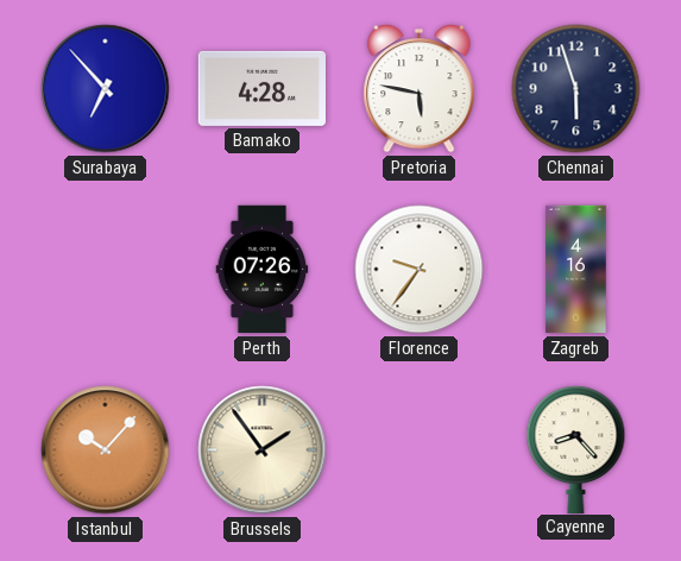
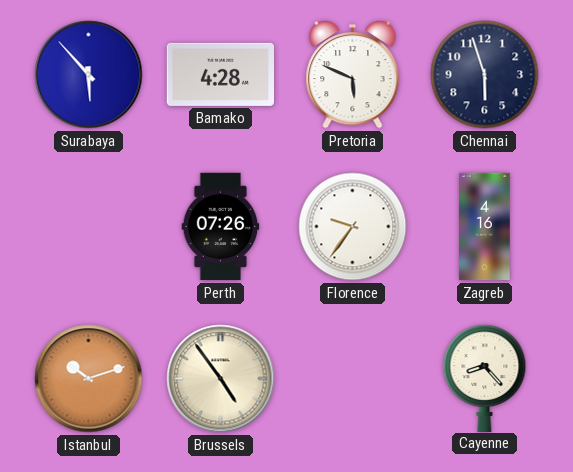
Surabaya: 6:53 -> 5:53 (89, 75)
Pretoria: 5:47 -> 5:49 (353, 74)
Istanbul: 10:07 -> 10:12 (89, 379)
Brussels: 1:54 -> 4:54 (221, 379)
